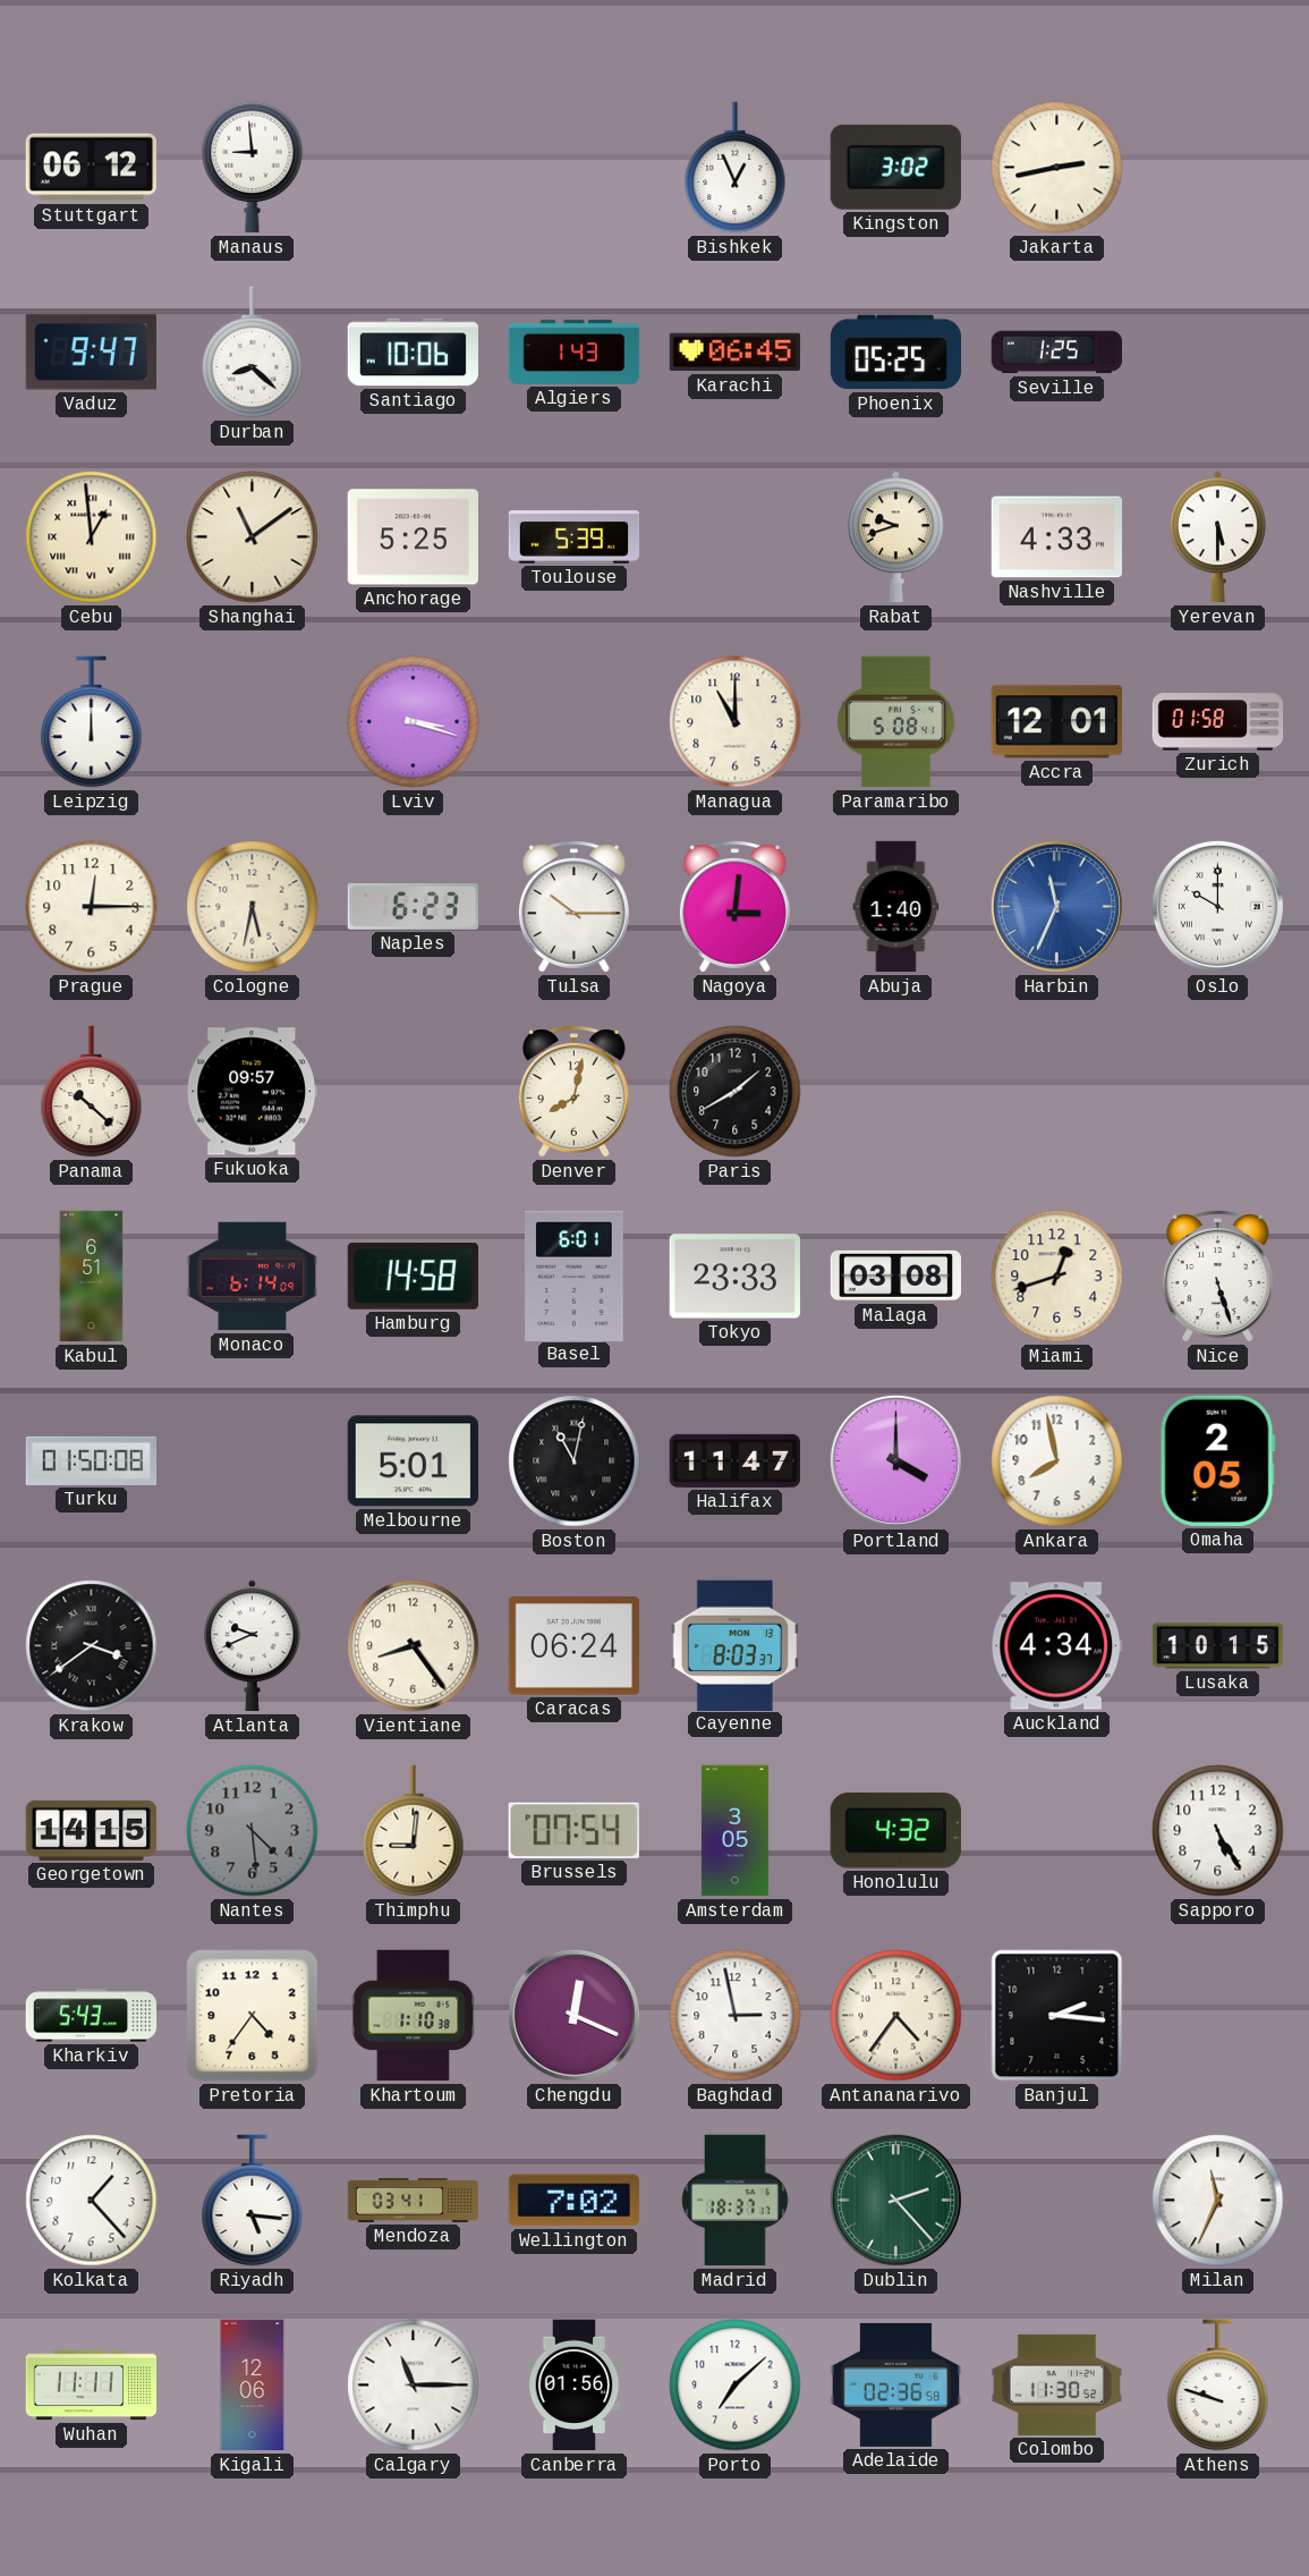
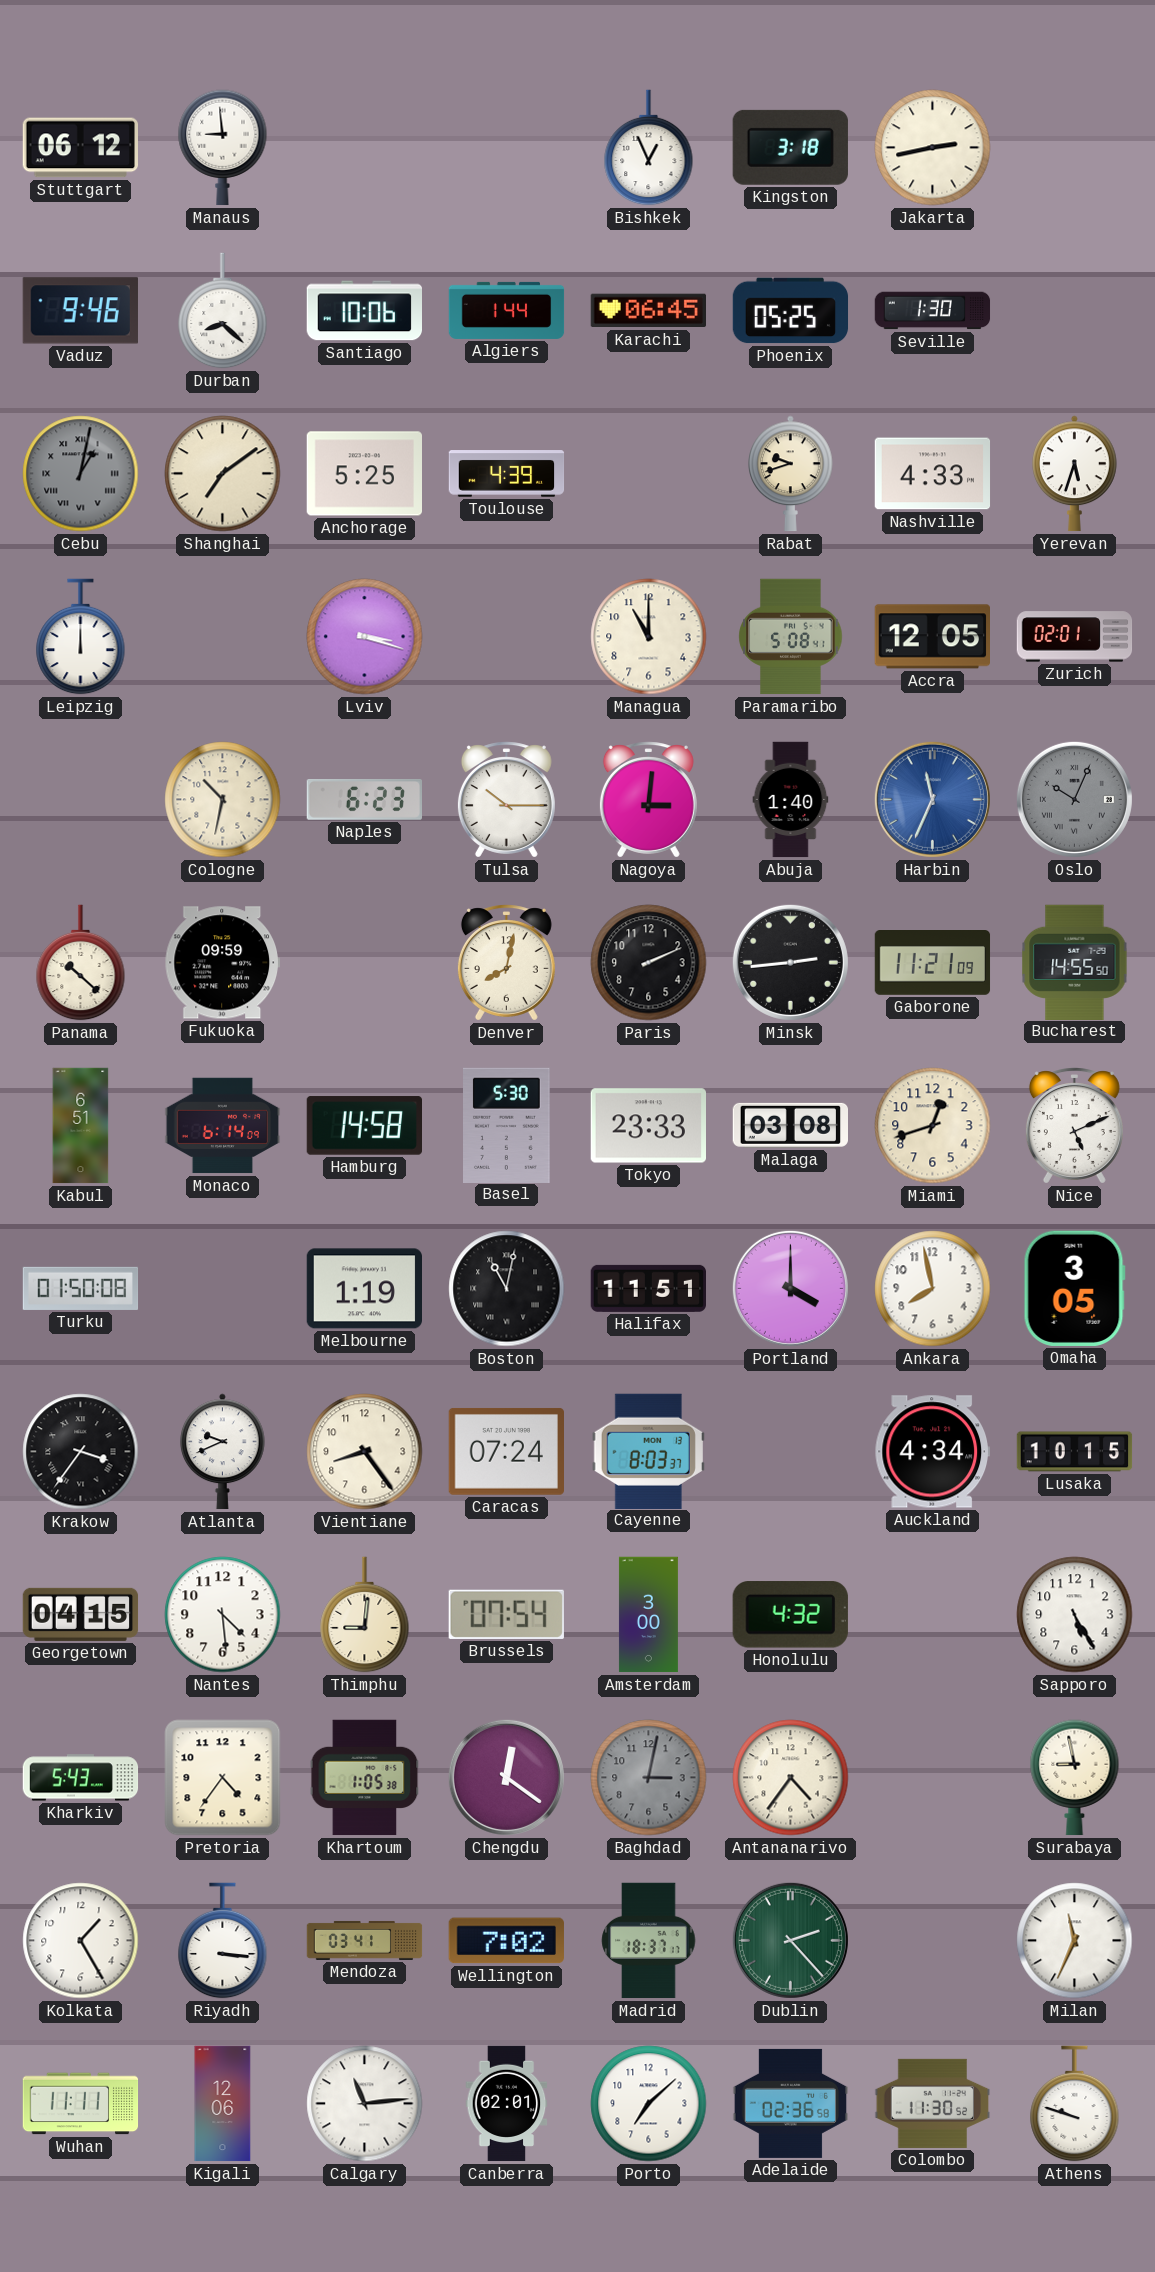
Kingston: 3:02 -> 3:18 (790, 147)
Vaduz: 9:47 -> 9:46 (80, 311)
Algiers: 1:43 -> 1:44 (507, 310)
Seville: 1:25 -> 1:30 (933, 311)
Cebu: 12:59 -> 1:02 (81, 474)
Cebu dial: cream -> grey (81, 474)
Shanghai: 11:09 -> 7:09 (223, 474)
Toulouse: 5:39 -> 4:39 (507, 474)
Yerevan: 5:30 -> 5:33 (1075, 474)
Accra: 12:01 -> 12:05 (932, 637)
Zurich: 01:58 -> 02:01 (1075, 637)
Prague: 12:15 -> none (92, 907)
Cologne: 5:32 -> 10:32 (223, 800)
Oslo: 10:00 -> 10:04 (1074, 799)
Oslo dial: white -> grey (1074, 799)
Fukuoka: 09:57 -> 09:59 (222, 963)
Paris: 1:40 -> 2:11 (649, 963)
Minsk: none -> 2:44 (790, 962)
Gaborone: none -> 11:21 (933, 963)
Bucharest: none -> 14:55 (1075, 962)
Basel: 6:01 -> 5:30 (507, 1125)
Nice: 5:27 -> 5:11 (1074, 1126)
Melbourne: 5:01 -> 1:19 (364, 1289)
Halifax: 11:47 -> 11:51 (648, 1288)
Omaha: 2:05 -> 3:05 (1074, 1288)
Krakow: 3:39 -> 3:36 (81, 1452)
Caracas: 06:24 -> 07:24 (506, 1451)
Georgetown: 14:15 -> 04:15 (81, 1614)
Nantes dial: grey -> white (223, 1615)
Amsterdam: 3:05 -> 3:00 (648, 1615)
Khartoum: 1:10 -> 1:05 (365, 1778)
Chengdu: 12:19 -> 12:21 (506, 1777)
Baghdad: 2:58 -> 3:02 (649, 1778)
Baghdad dial: white -> grey (649, 1778)
Banjul: 2:16 -> none (1057, 2016)
Surabaya: none -> 8:58 (1075, 1778)
Kolkata: 1:23 -> 1:25 (81, 1941)
Riyadh: 5:16 -> 3:16 (223, 1941)
Calgary: 11:15 -> 11:14 (365, 2104)
Canberra: 01:56 -> 02:01 (507, 2104)
